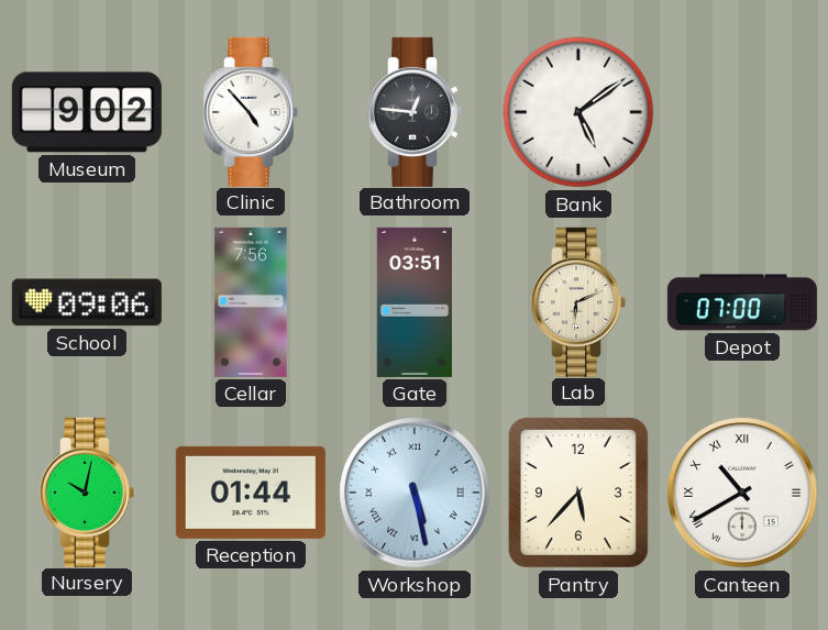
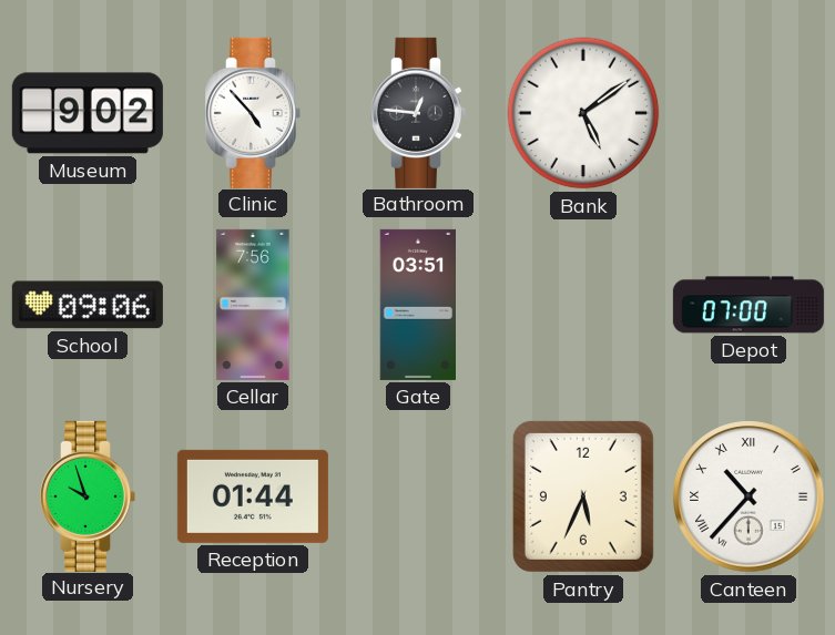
Lab: 6:11 -> none (579, 302)
Nursery: 10:02 -> 9:57 (89, 496)
Workshop: 5:28 -> none (415, 493)
Pantry: 5:37 -> 5:34 (583, 496)
Canteen: 10:40 -> 10:37 (749, 496)
